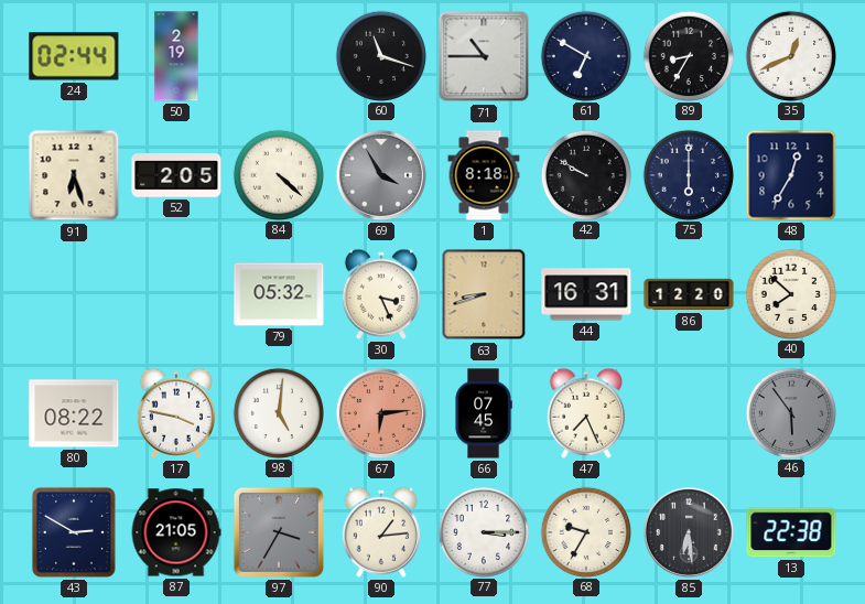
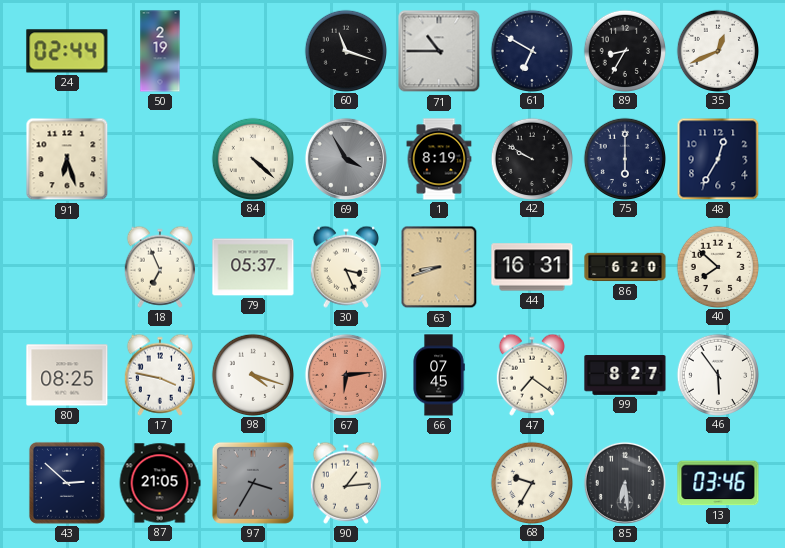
52: 2:05 -> none (176, 175)
1: 8:18 -> 8:19 (439, 159)
18: none -> 6:56 (159, 267)
79: 05:32 -> 05:37 (253, 267)
86: 12:20 -> 6:20 (625, 267)
80: 08:22 -> 08:25 (67, 375)
98: 5:01 -> 4:18 (253, 374)
47: 7:26 -> 7:21 (531, 375)
99: none -> 8:27 (625, 376)
46 dial: grey -> white (718, 374)
43: 2:50 -> 2:52 (67, 483)
77: 3:15 -> none (484, 531)
13: 22:38 -> 03:46 (718, 483)
